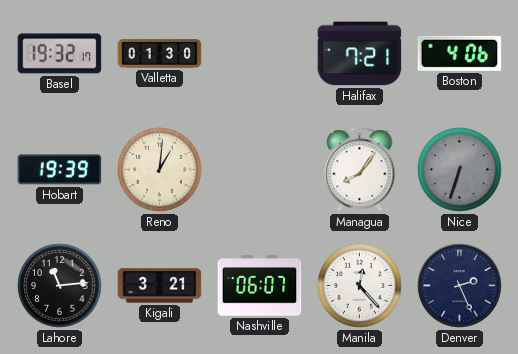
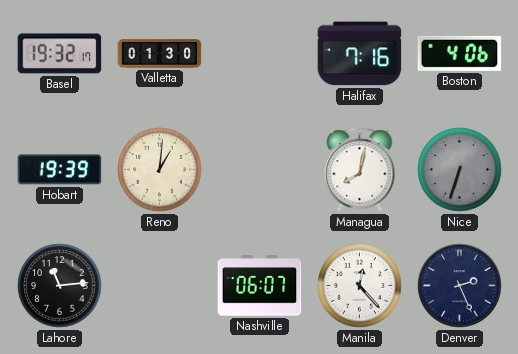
Halifax: 7:21 -> 7:16 (360, 54)
Managua: 8:06 -> 8:02 (360, 170)
Kigali: 3:21 -> none (160, 286)
